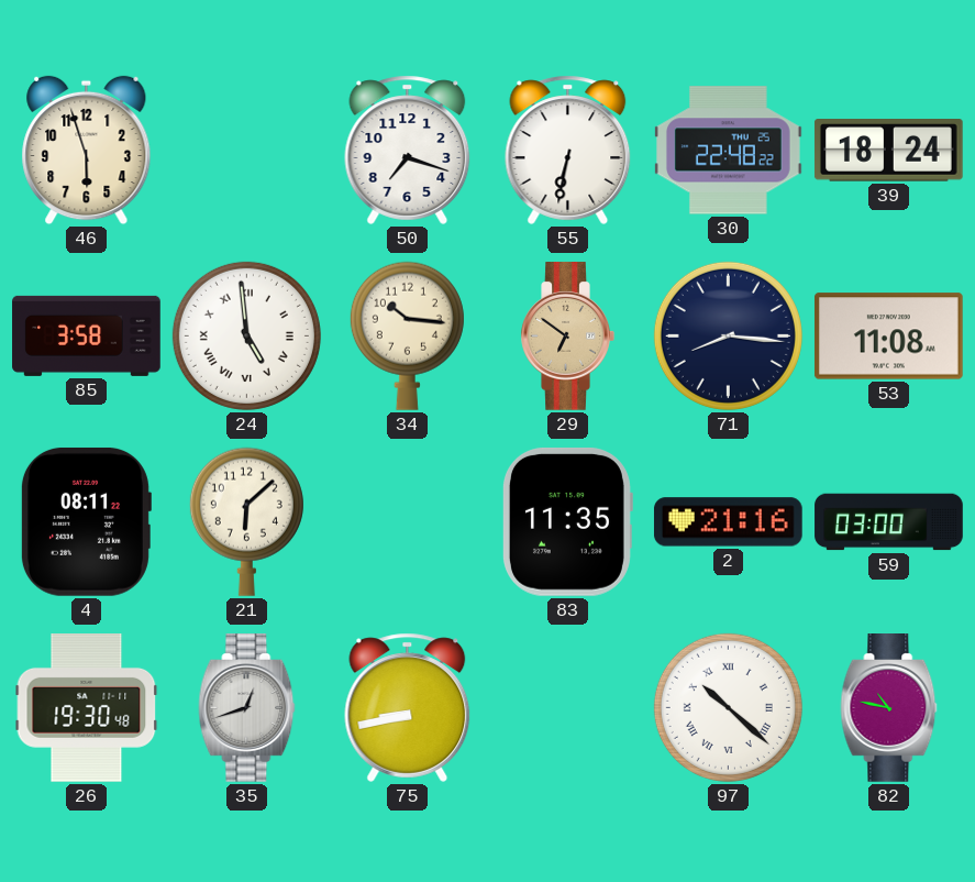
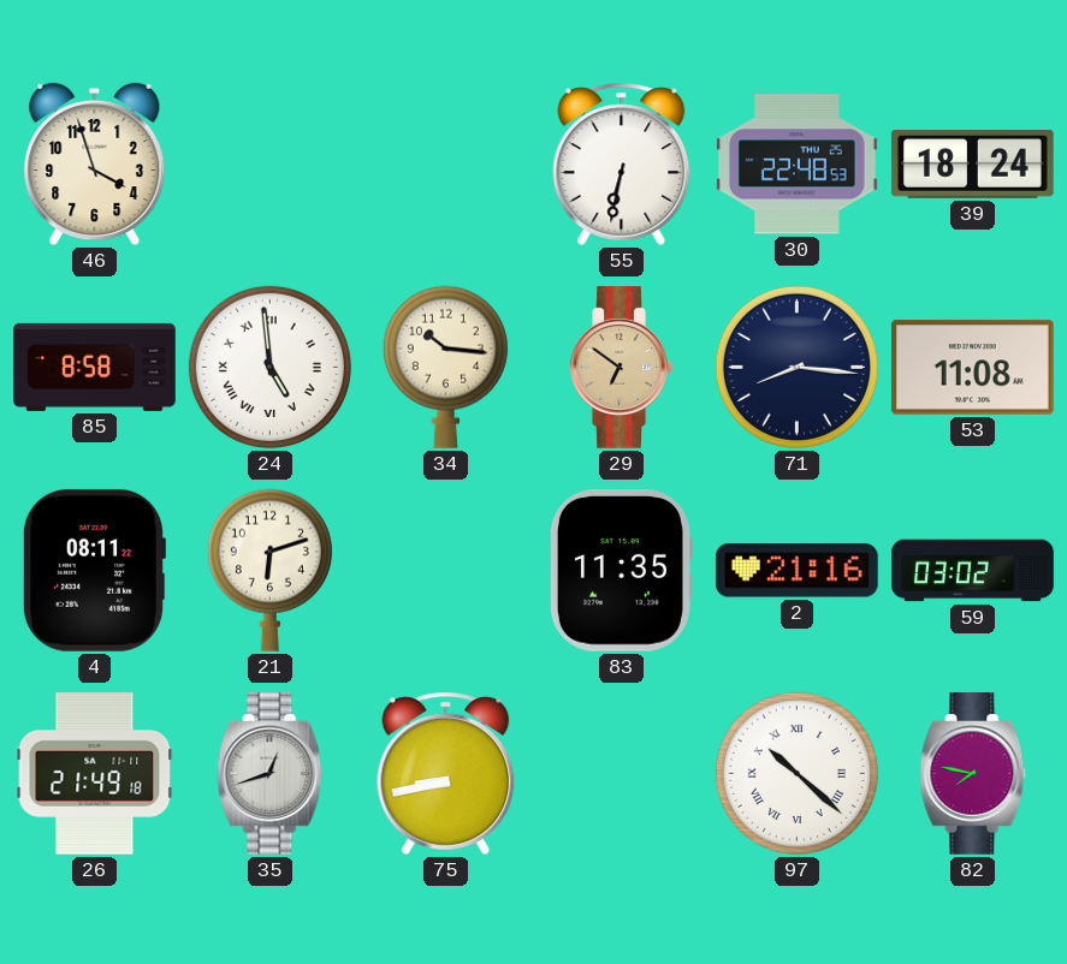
46: 5:57 -> 3:57 (95, 165)
50: 7:18 -> none (408, 150)
30: 22:48:22 -> 22:48:53 (798, 165)
85: 3:58 -> 8:58 (95, 367)
21: 6:08 -> 6:12 (269, 570)
59: 03:00 -> 03:02 (973, 571)
26: 19:30 -> 21:49 (95, 774)
82: 10:47 -> 7:47 (973, 774)
